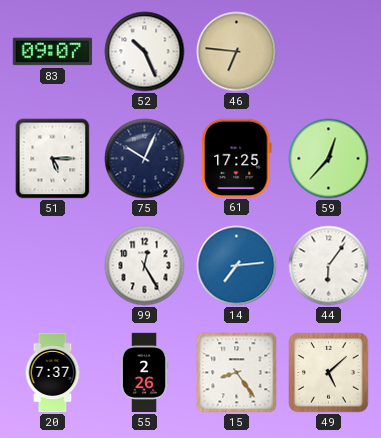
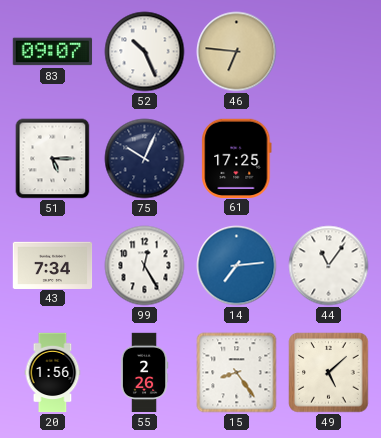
59: 12:37 -> none (329, 159)
43: none -> 7:34 (53, 265)
44: 6:06 -> 11:06 (329, 266)
20: 7:37 -> 1:56 (53, 373)
